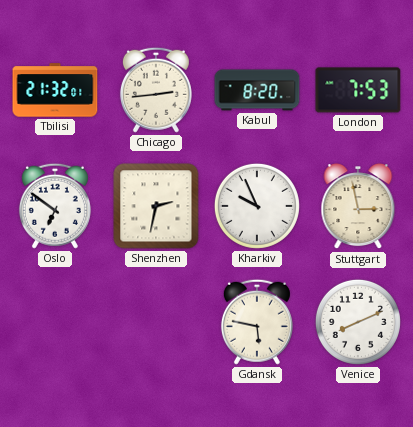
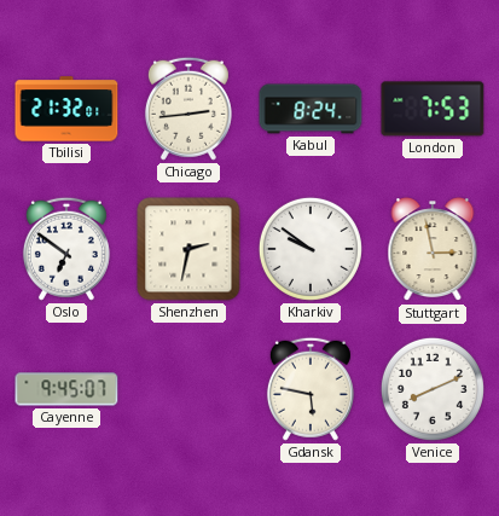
Kabul: 8:20 -> 8:24 (311, 109)
Kharkiv: 9:56 -> 9:51 (311, 249)
Cayenne: none -> 9:45 (66, 389)
